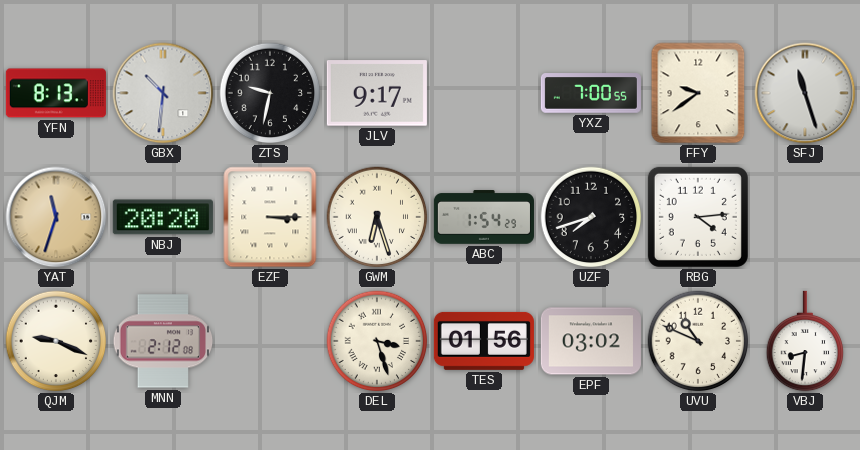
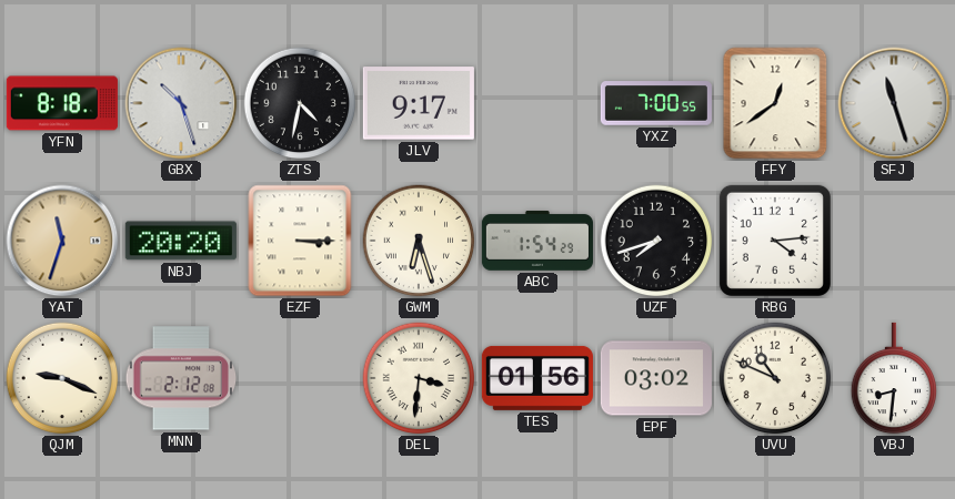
YFN: 8:13 -> 8:18 (62, 103)
GBX: 10:31 -> 10:27 (181, 103)
ZTS: 9:32 -> 4:32 (300, 103)
FFY: 9:39 -> 12:39 (775, 103)
DEL: 3:27 -> 3:31 (419, 378)
